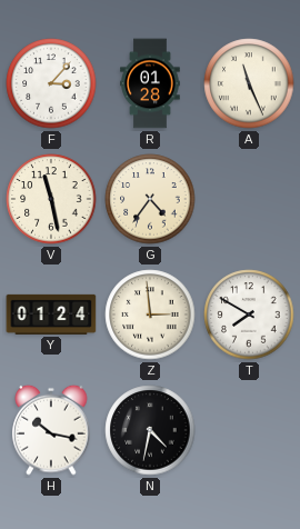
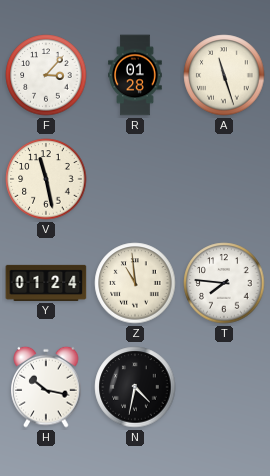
A: 11:26 -> 11:27 (224, 75)
G: 4:36 -> none (150, 199)
Z: 2:59 -> 10:59 (135, 283)
T: 7:50 -> 7:46 (224, 283)
